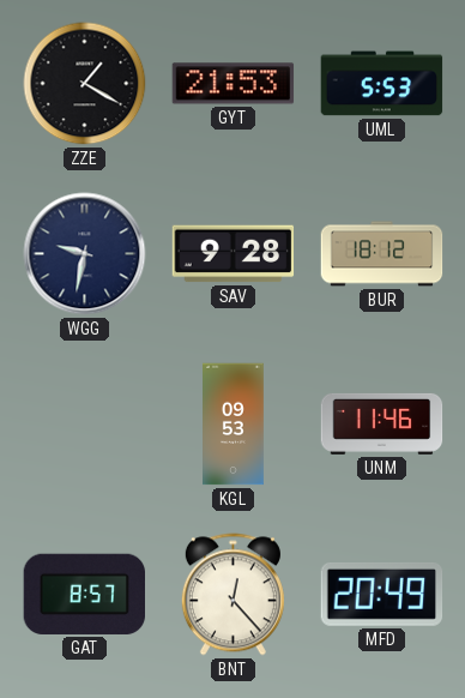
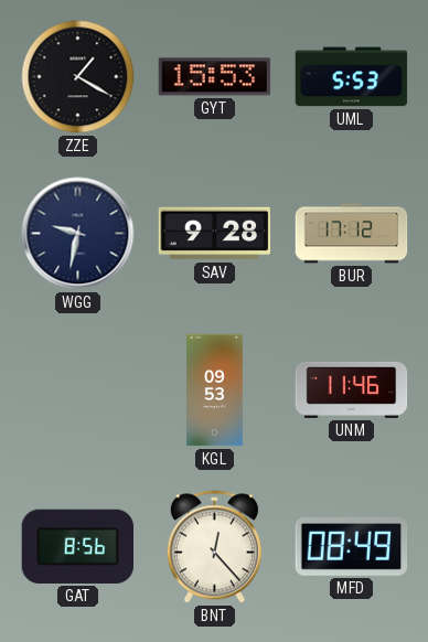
GYT: 21:53 -> 15:53 (215, 77)
BUR: 18:12 -> 17:12 (352, 234)
GAT: 8:57 -> 8:56 (77, 546)
MFD: 20:49 -> 08:49 (352, 546)
